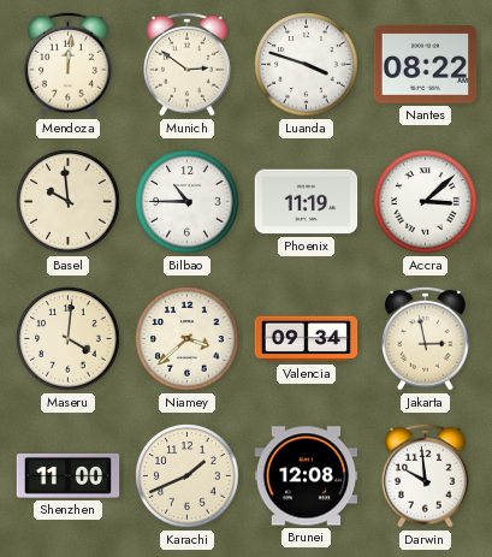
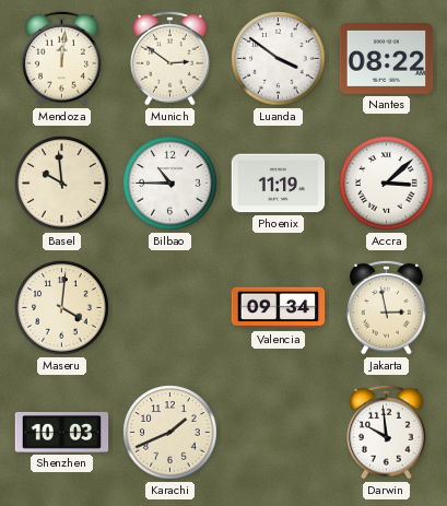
Luanda: 3:48 -> 3:51 (279, 59)
Niamey: 3:38 -> none (188, 339)
Shenzhen: 11:00 -> 10:03 (62, 432)
Brunei: 12:08 -> none (307, 476)
